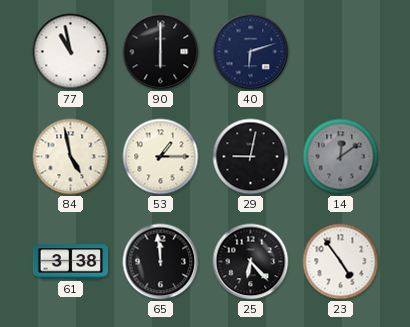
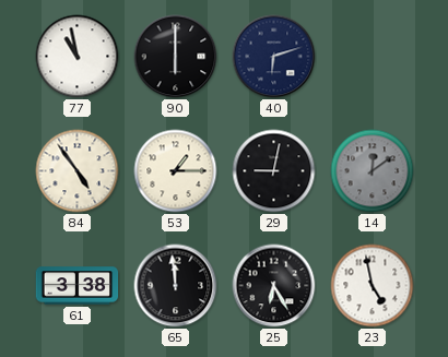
84: 4:58 -> 4:54 (78, 171)
25: 6:23 -> 6:25 (274, 286)
23: 4:54 -> 4:58 (373, 286)
